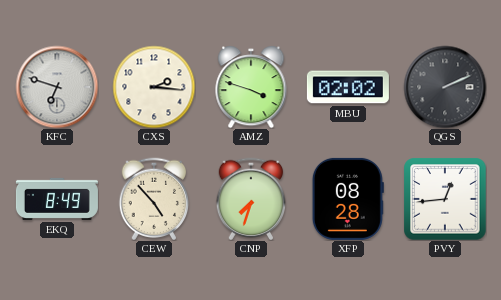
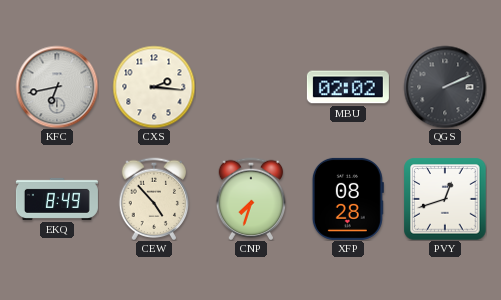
KFC: 6:48 -> 6:43 (57, 87)
AMZ: 3:48 -> none (251, 87)
PVY: 12:44 -> 12:42 (445, 199)
